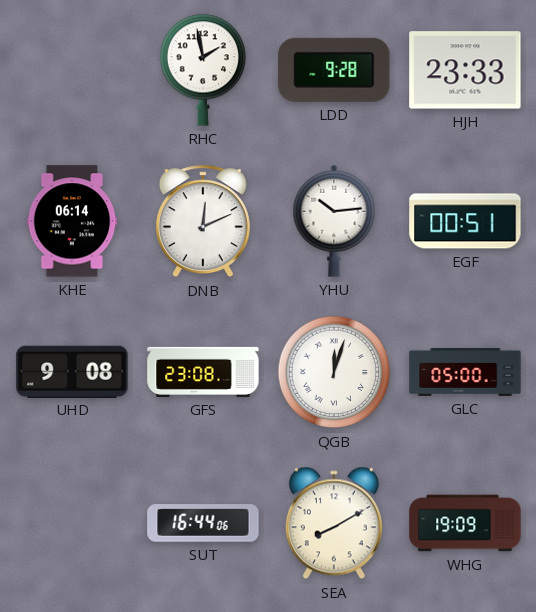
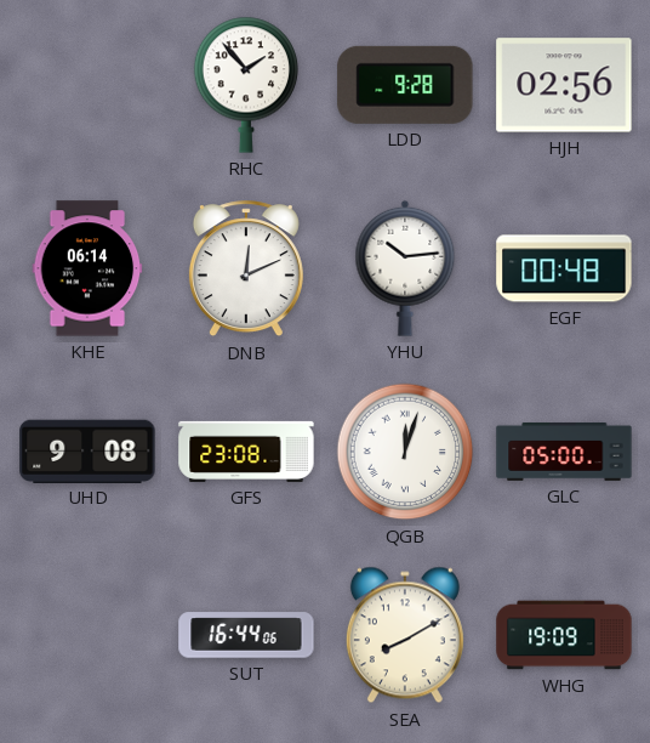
RHC: 1:58 -> 1:53 (246, 85)
HJH: 23:33 -> 02:56 (564, 85)
EGF: 00:51 -> 00:48 (564, 268)
